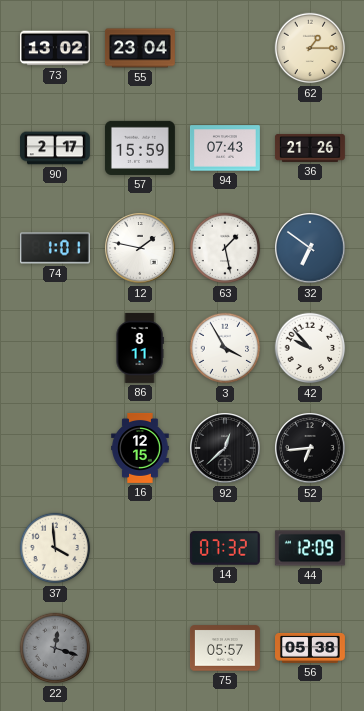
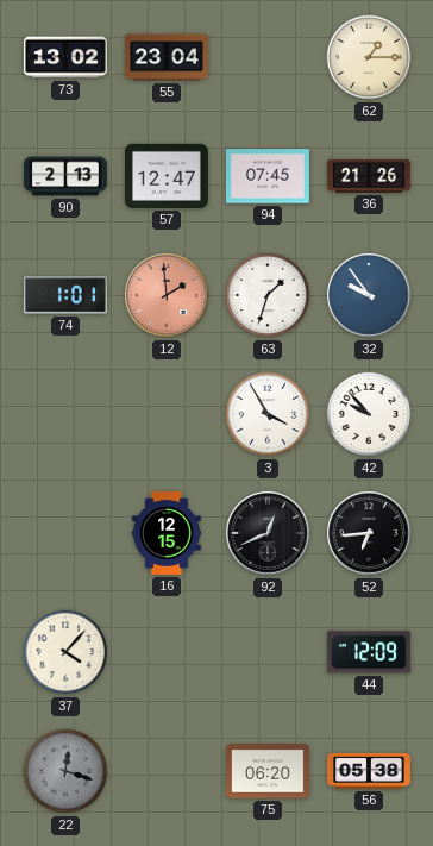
90: 2:17 -> 2:13 (65, 176)
57: 15:59 -> 12:47 (167, 176)
94: 07:43 -> 07:45 (268, 176)
12: 1:47 -> 1:59 (168, 296)
12 dial: white -> salmon (168, 296)
63: 1:28 -> 1:33 (268, 295)
32: 6:51 -> 9:54 (370, 296)
86: 8:11 -> none (140, 348)
92: 12:38 -> 12:41 (269, 534)
37: 3:59 -> 4:07 (65, 652)
14: 07:32 -> none (225, 548)
75: 05:57 -> 06:20 (268, 771)
